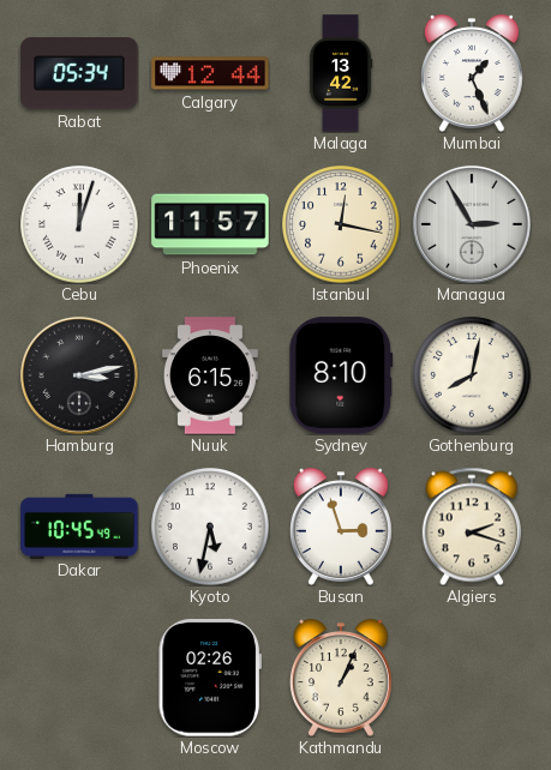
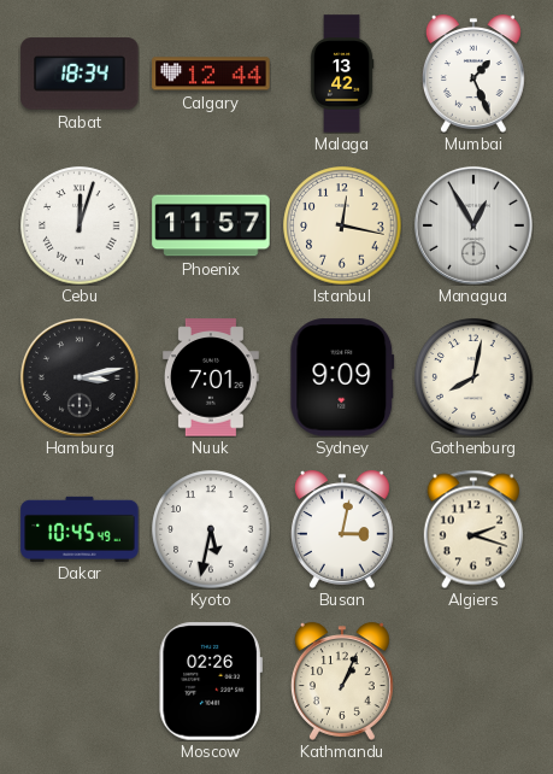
Rabat: 05:34 -> 18:34 (80, 74)
Managua: 2:55 -> 12:55 (473, 225)
Nuuk: 6:15 -> 7:01 (211, 377)
Sydney: 8:10 -> 9:09 (342, 377)
Busan: 2:57 -> 3:02 (342, 529)
